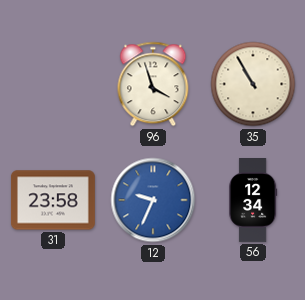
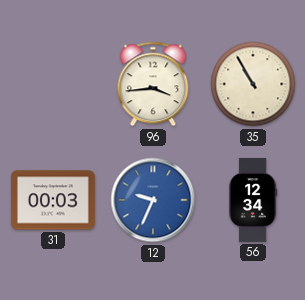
96: 3:57 -> 3:44 (153, 84)
31: 23:58 -> 00:03 (53, 200)
